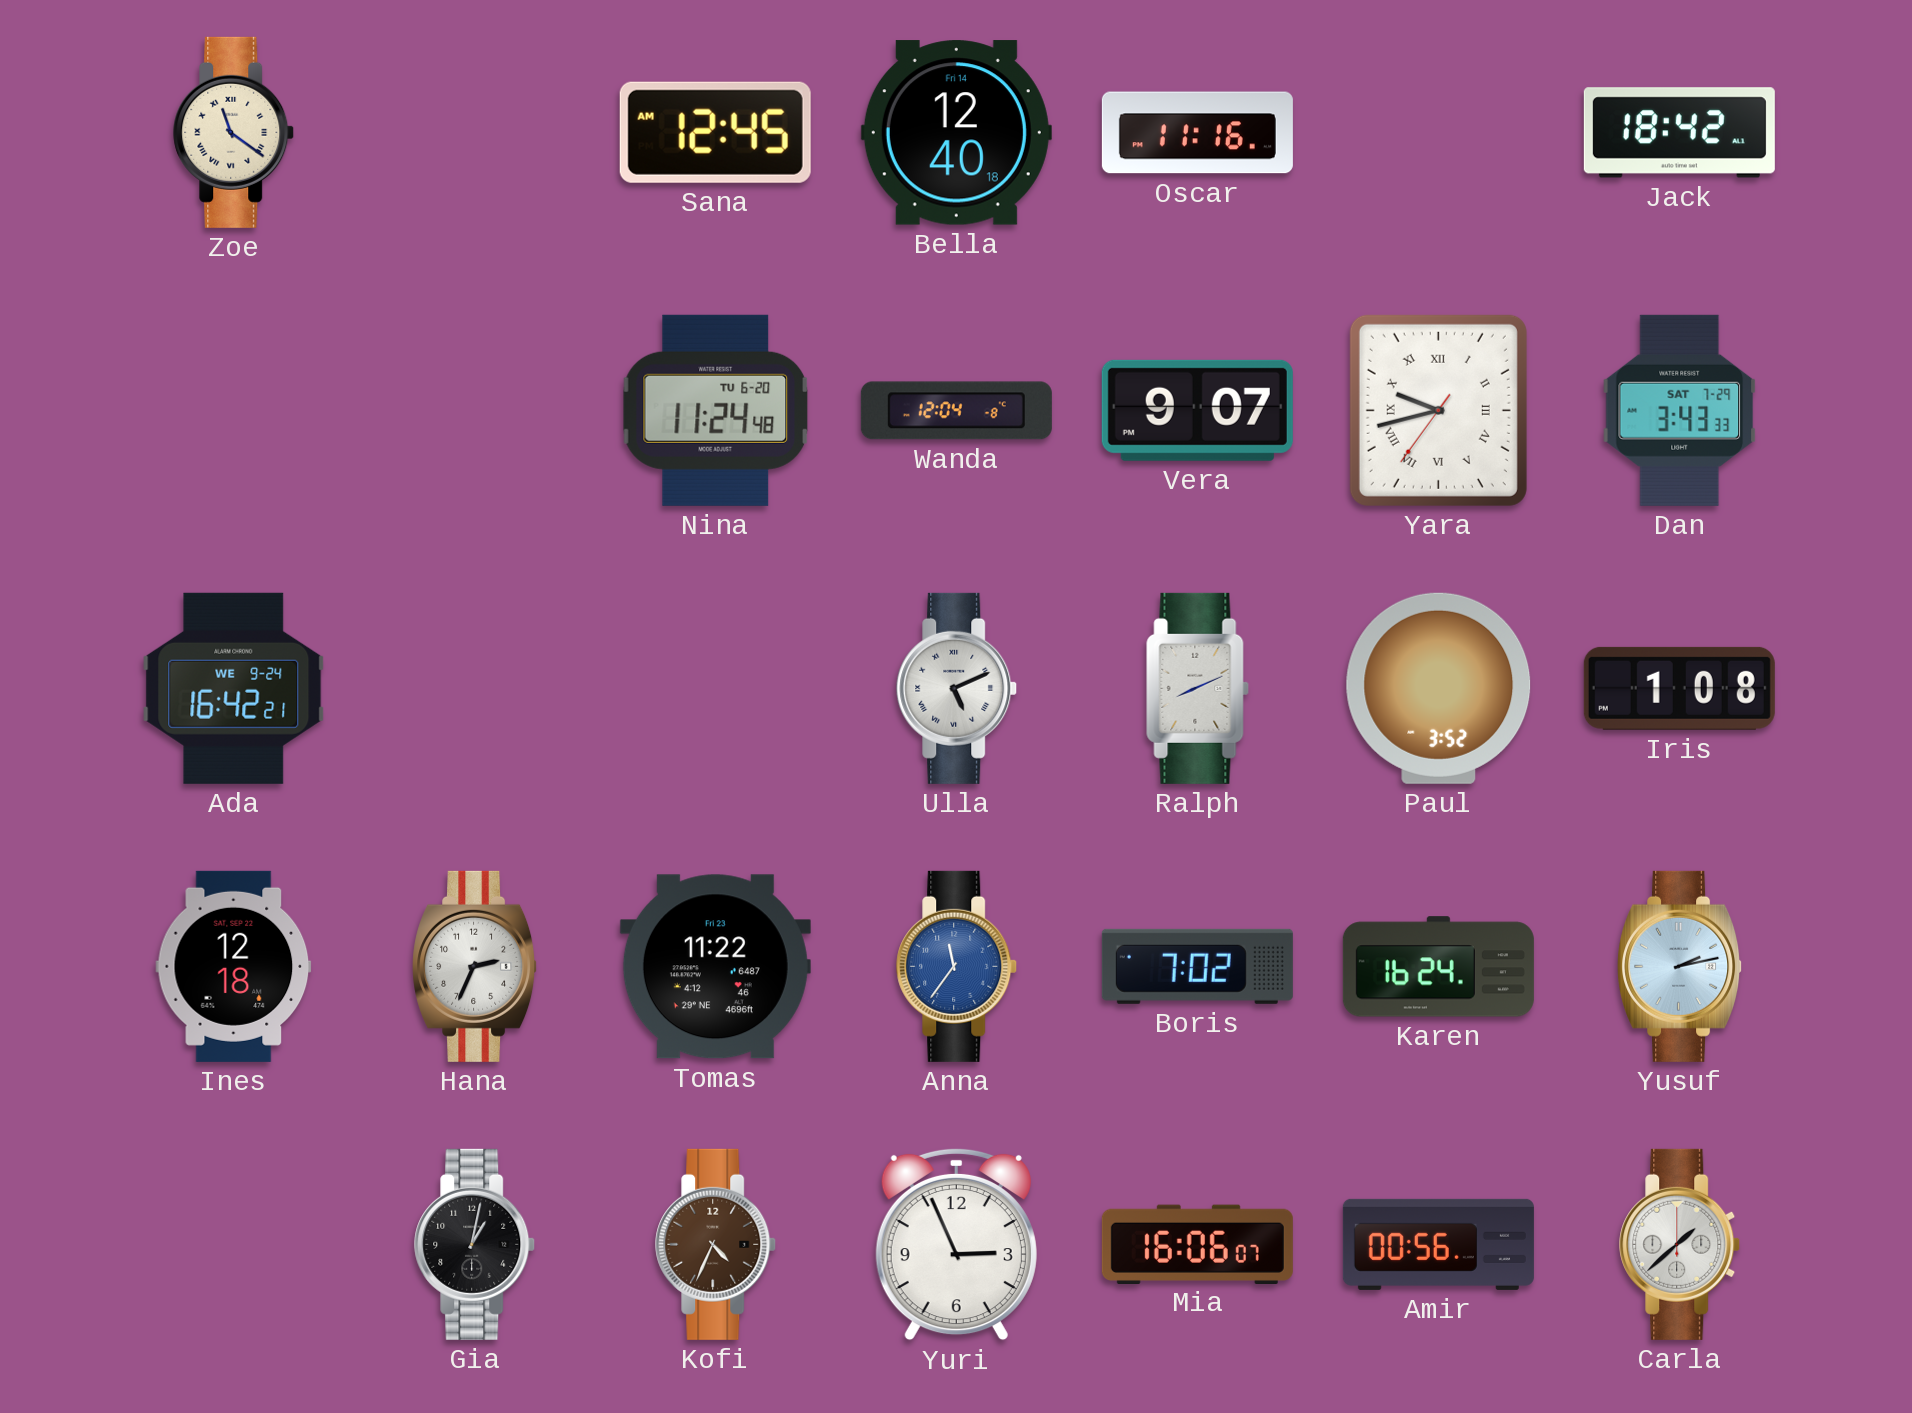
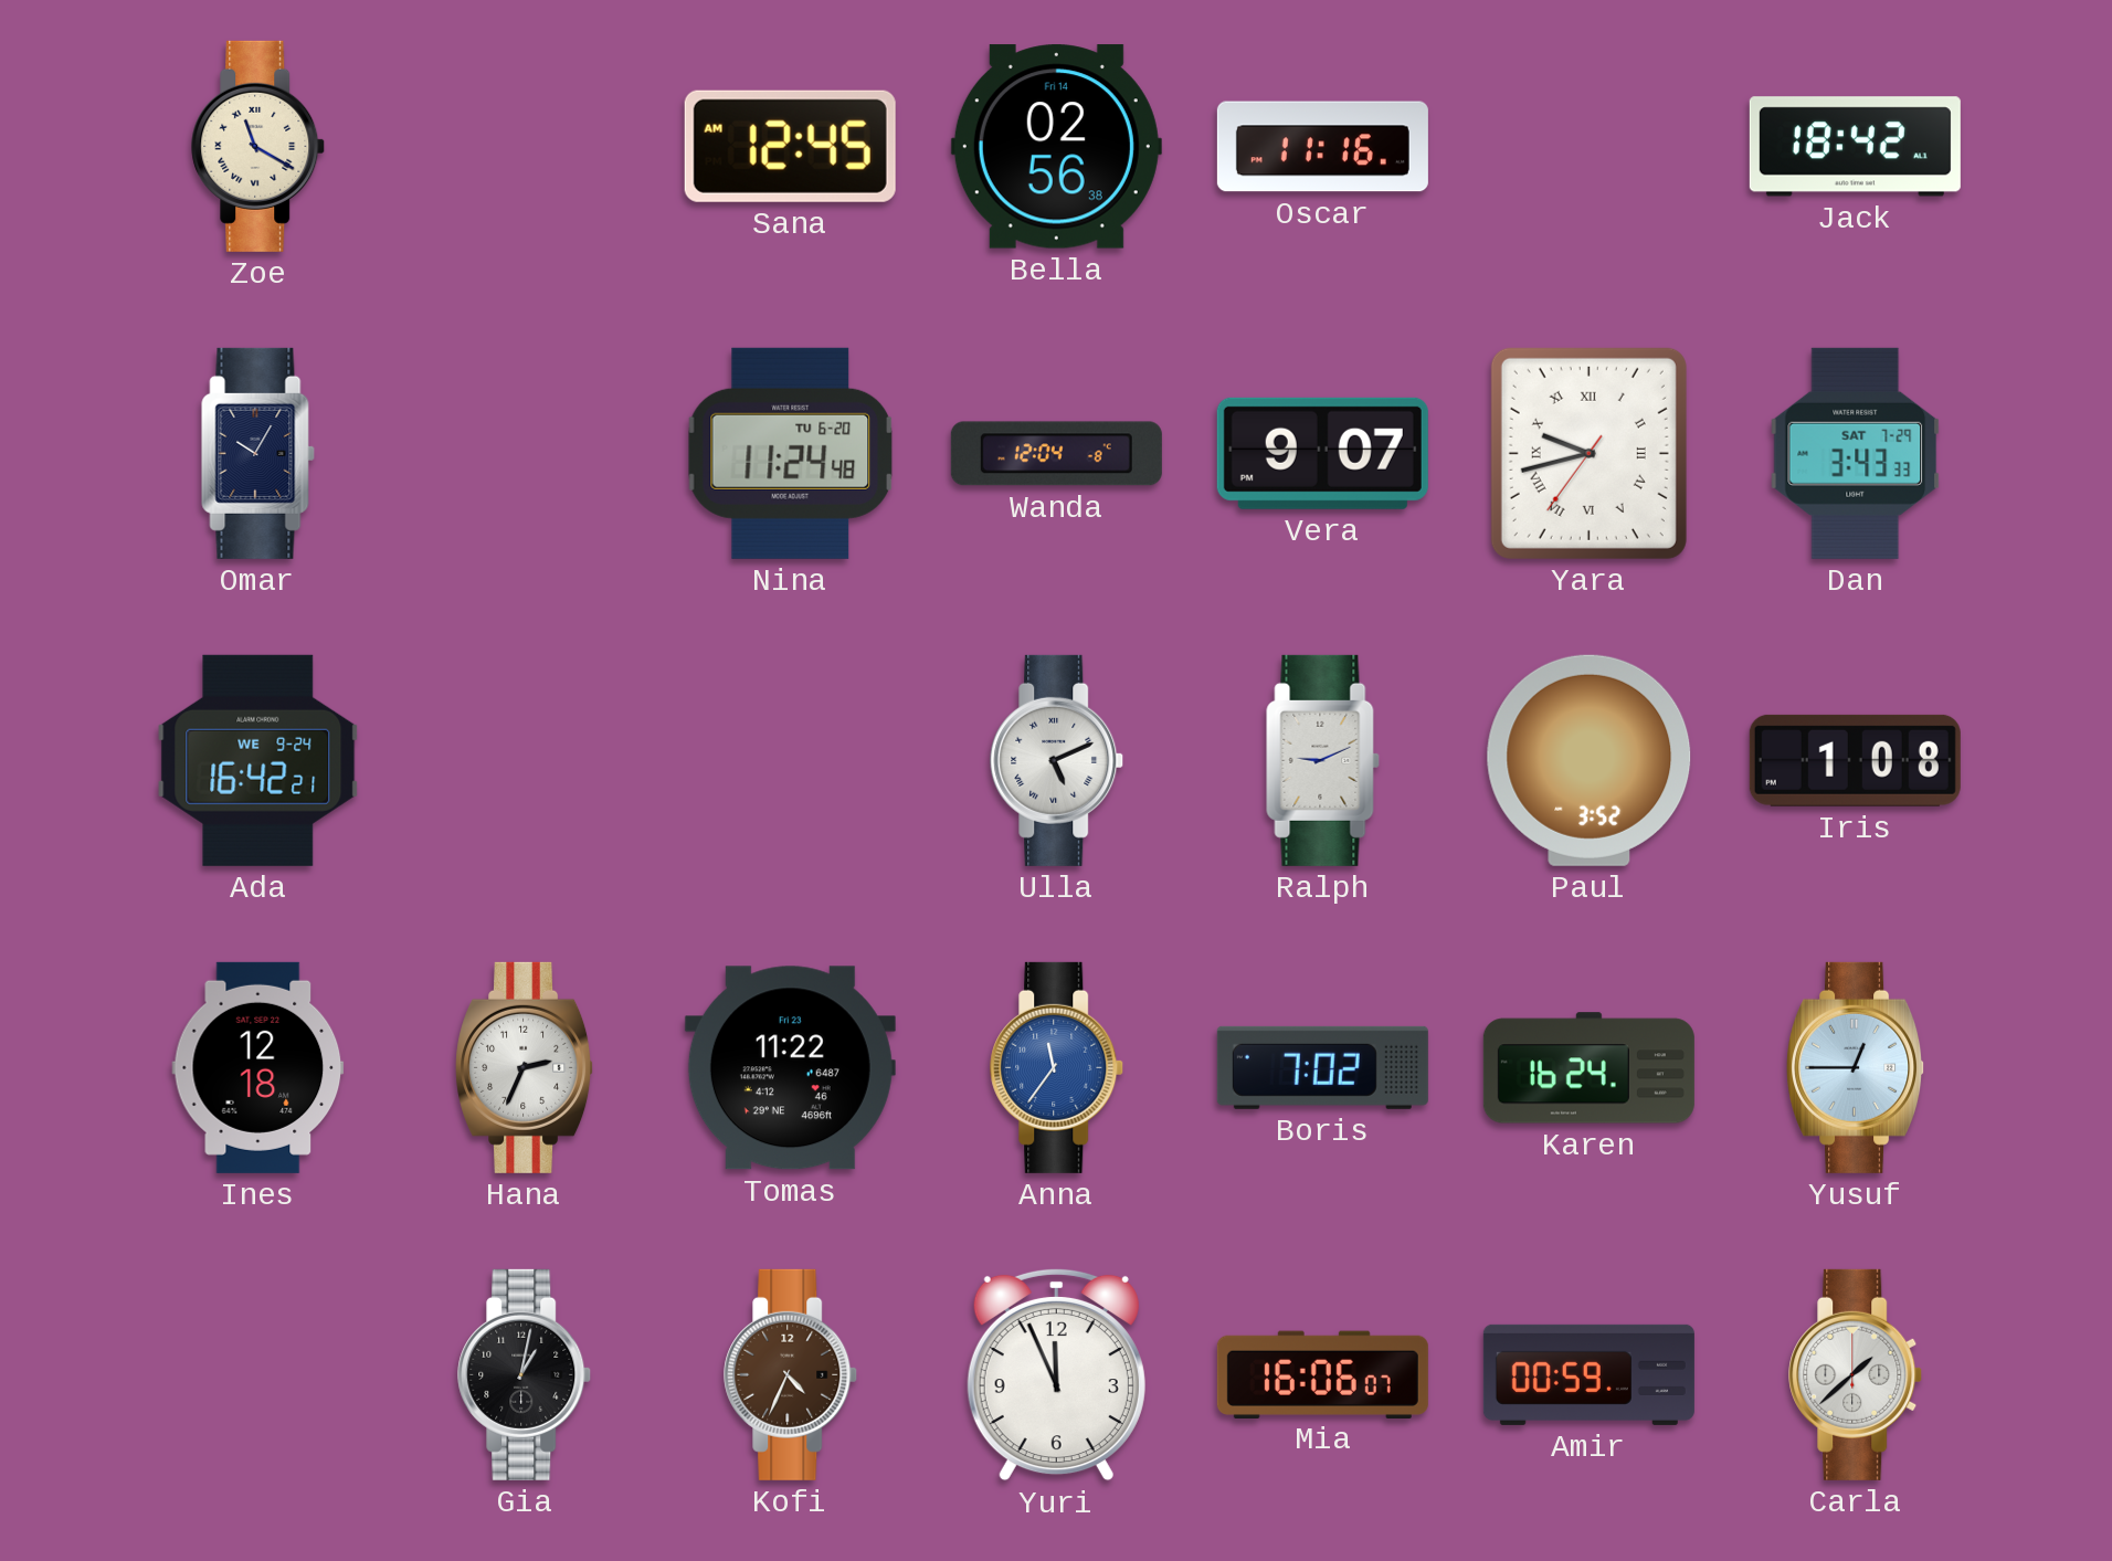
Zoe: 11:21 -> 11:20 (258, 146)
Bella: 12:40 -> 02:56 (1056, 147)
Omar: none -> 10:05 (258, 453)
Ralph: 8:11 -> 9:11 (1323, 760)
Yusuf: 2:13 -> 12:45 (1856, 1067)
Yuri: 2:56 -> 11:56 (1056, 1374)
Amir: 00:56 -> 00:59 (1588, 1374)
